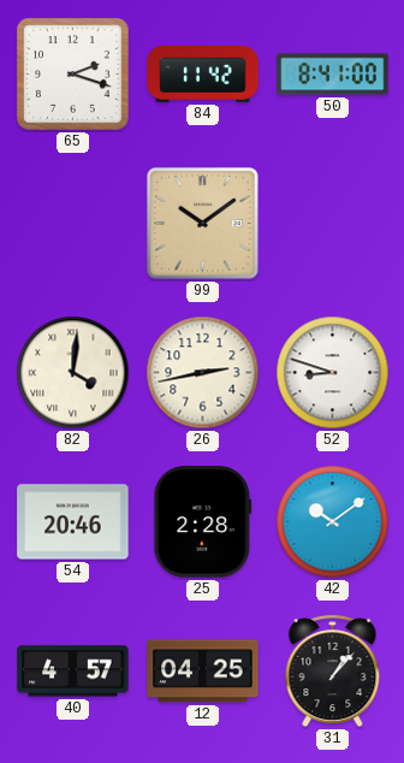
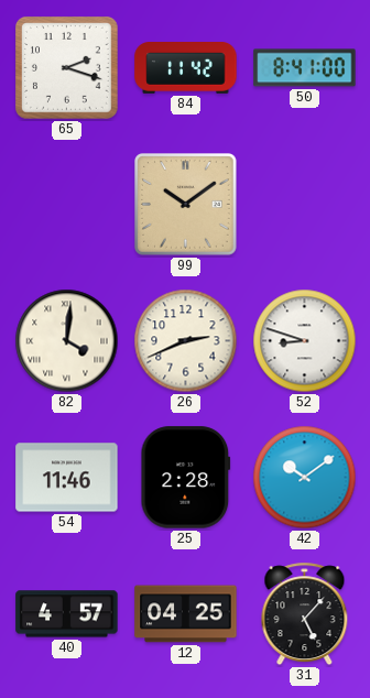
26: 2:43 -> 2:41 (186, 341)
54: 20:46 -> 11:46 (67, 478)
31: 1:07 -> 5:07 (305, 614)
